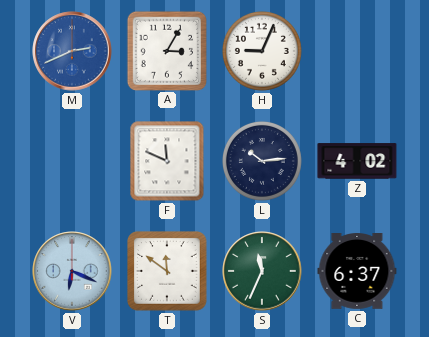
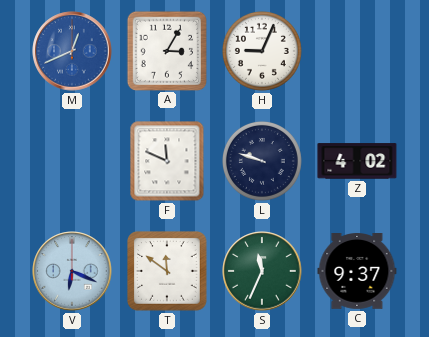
M: 2:41 -> 12:41 (72, 51)
L: 10:14 -> 9:48 (262, 161)
C: 6:37 -> 9:37 (357, 272)
